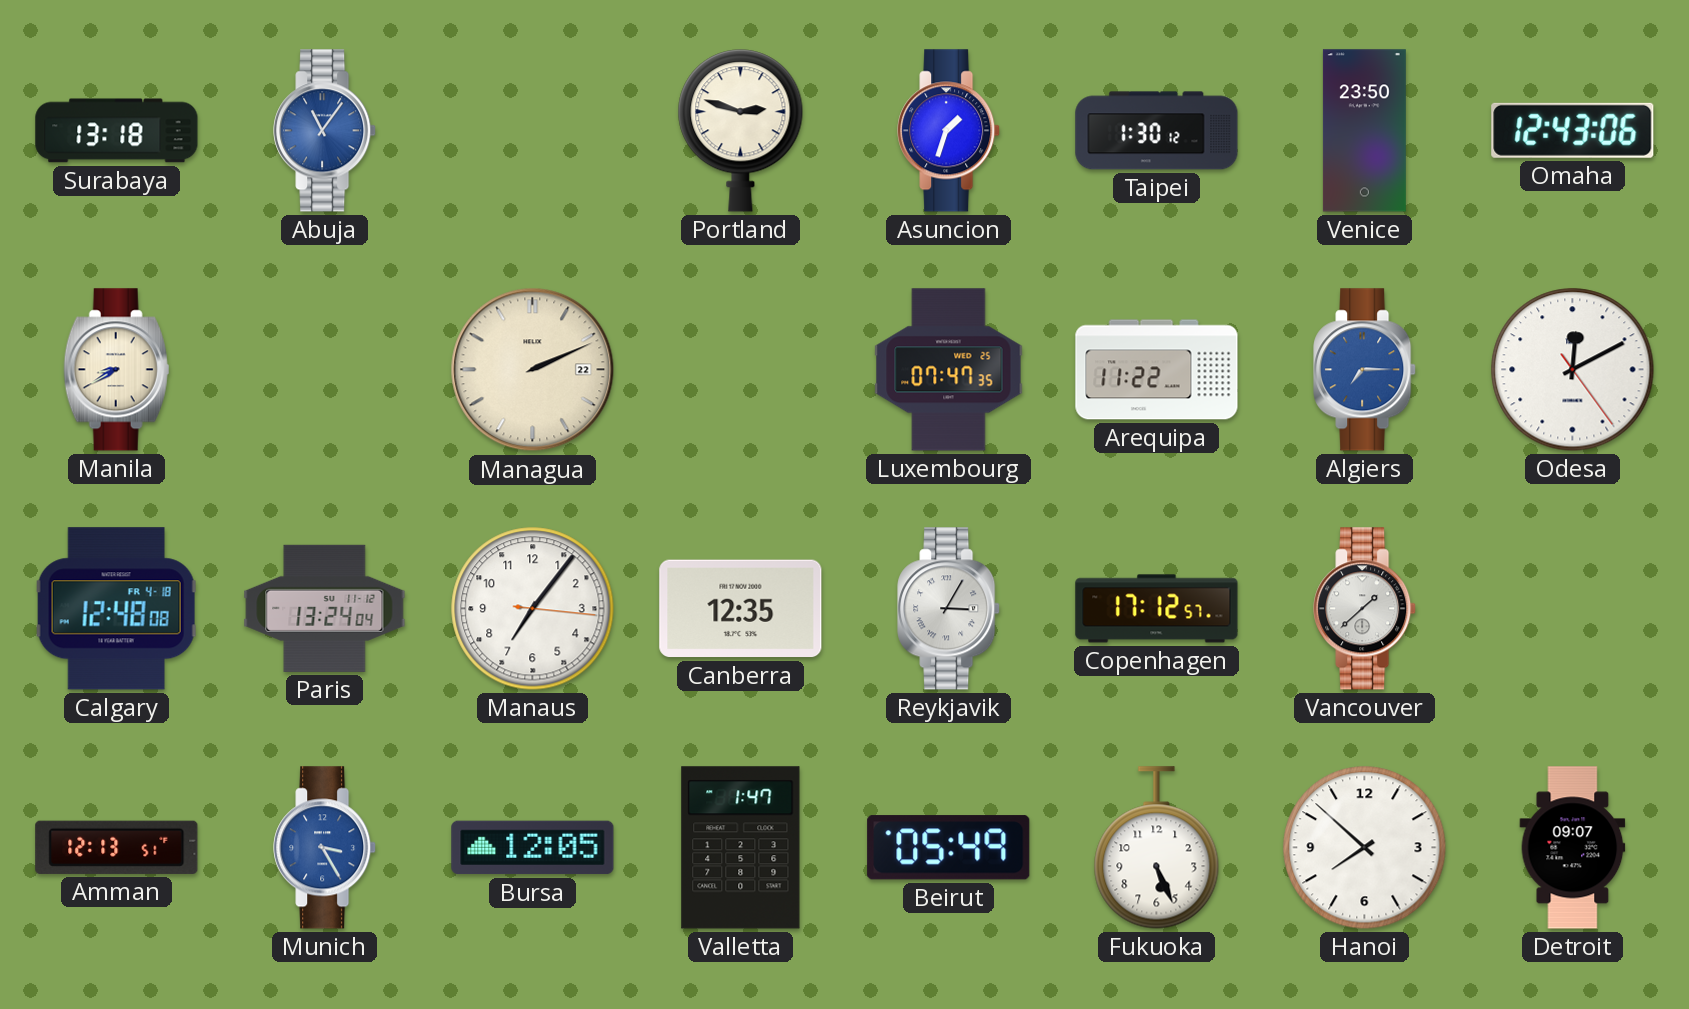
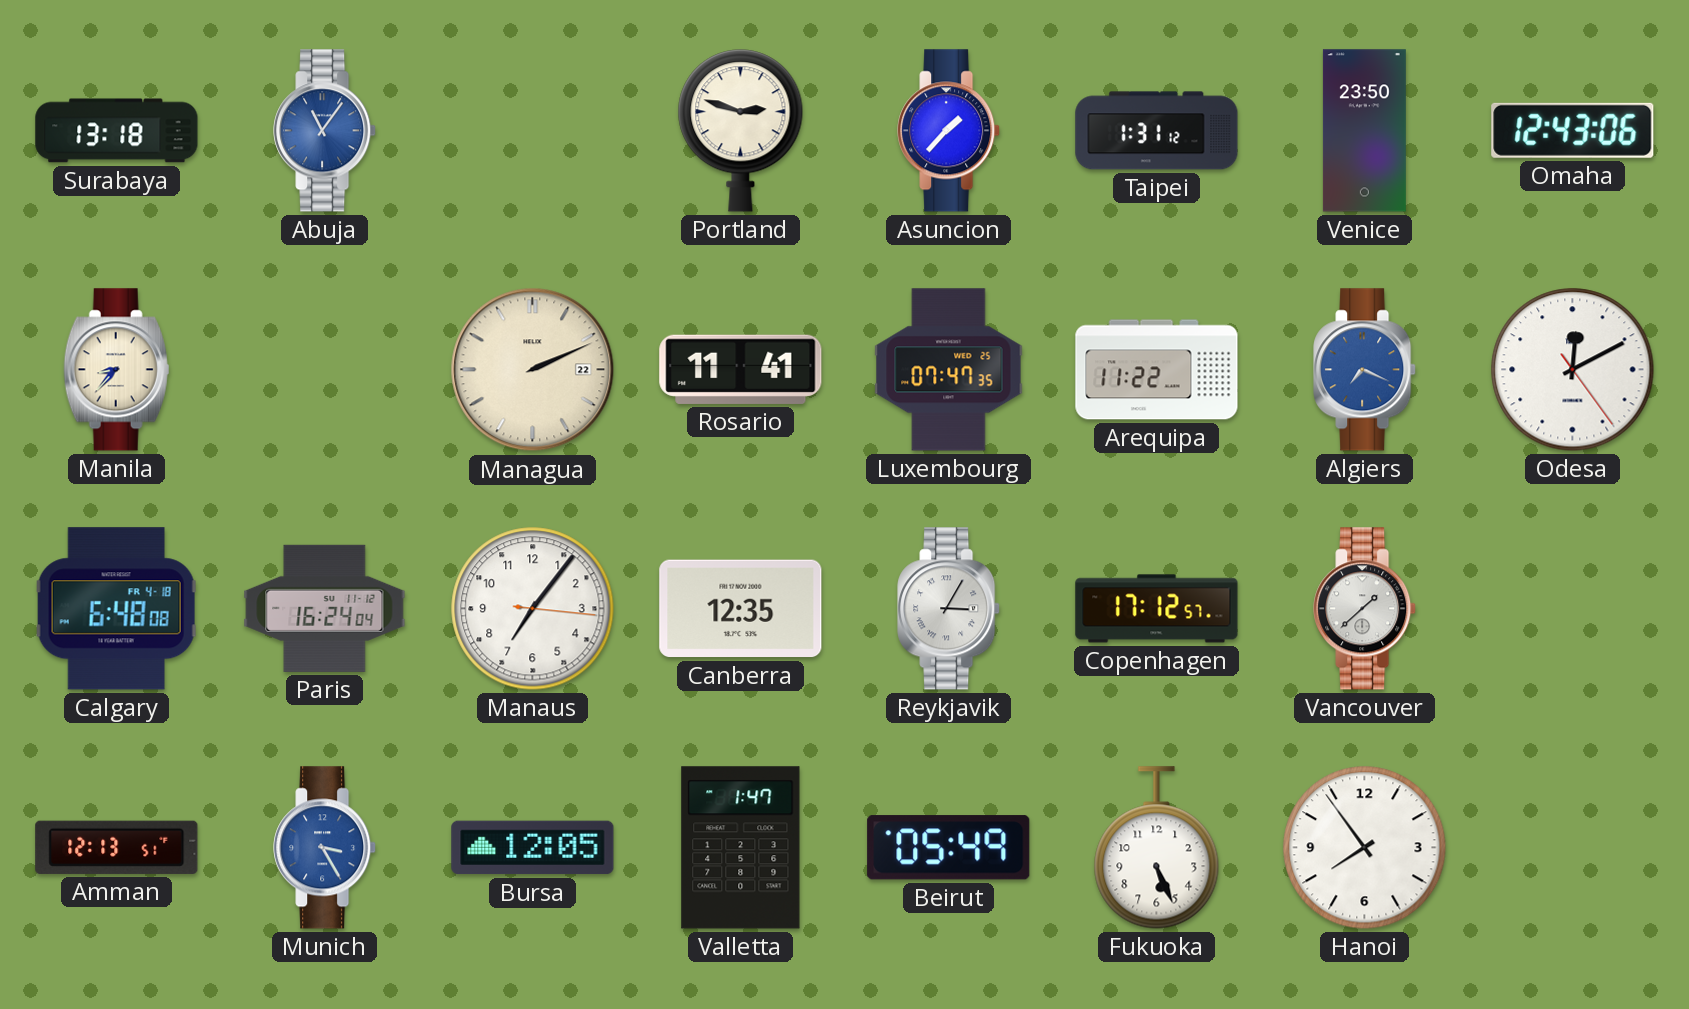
Asuncion: 1:33 -> 1:37 (949, 131)
Taipei: 1:30 -> 1:31 (1157, 131)
Manila: 8:40 -> 8:37 (117, 370)
Rosario: none -> 11:41 (741, 369)
Algiers: 7:15 -> 7:19 (1365, 370)
Calgary: 12:48 -> 6:48 (117, 609)
Paris: 13:24 -> 16:24 (325, 608)
Hanoi: 7:52 -> 7:54 (1365, 848)
Detroit: 09:07 -> none (1573, 848)
